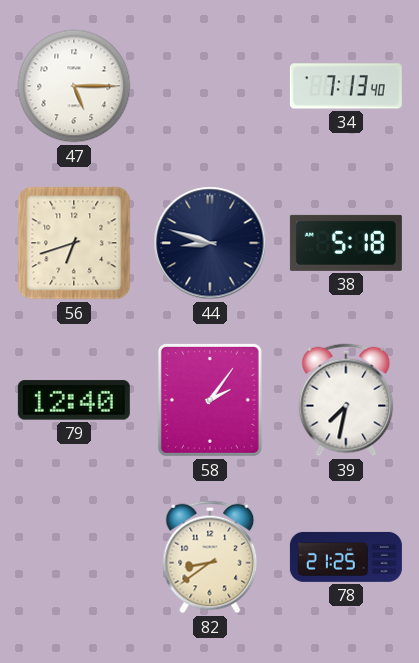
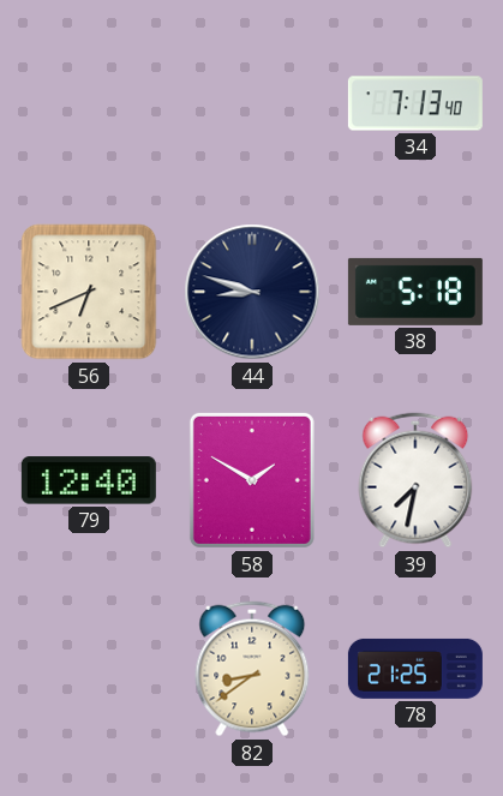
47: 5:15 -> none (74, 86)
56: 6:42 -> 6:41 (89, 292)
58: 2:06 -> 1:50 (252, 480)
